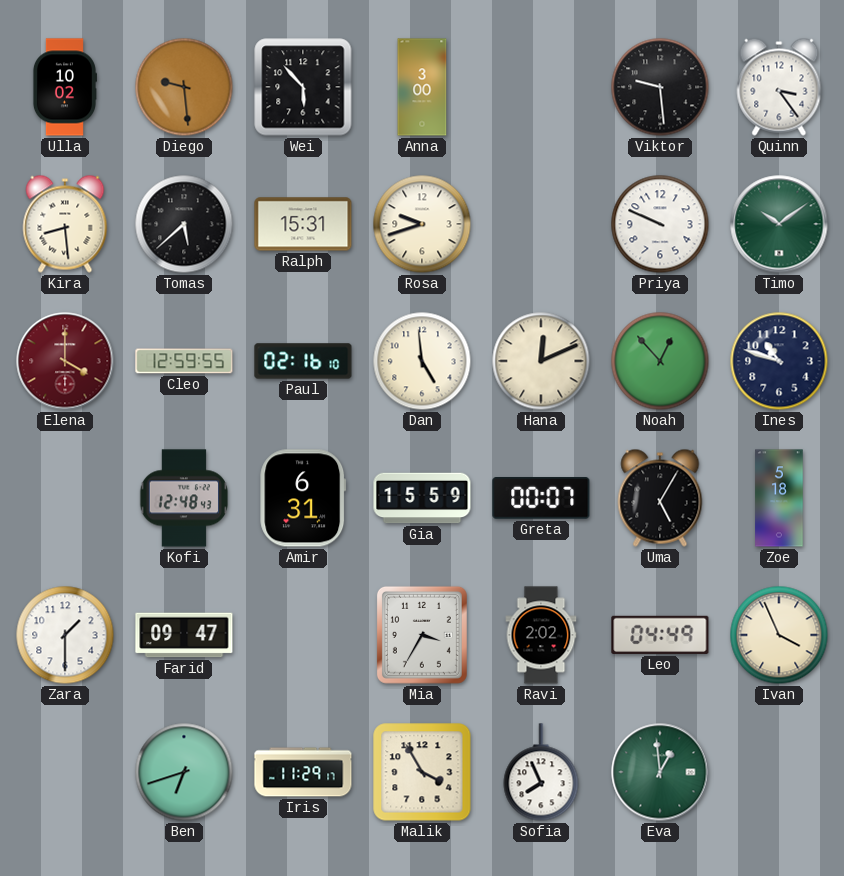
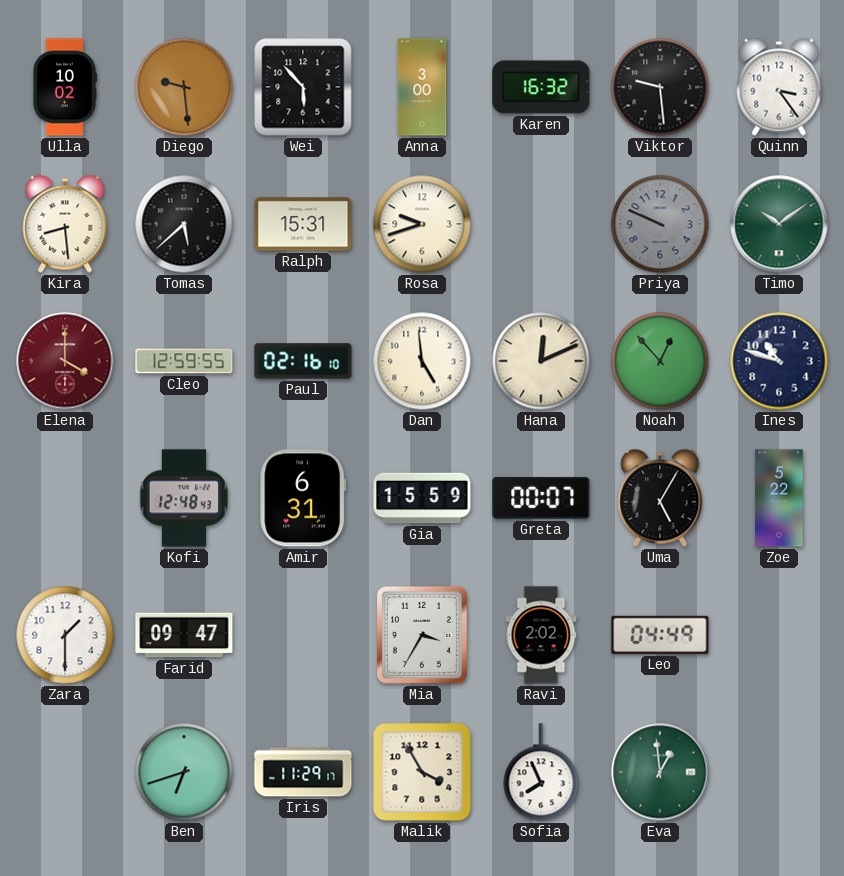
Karen: none -> 16:32 (541, 87)
Priya dial: white -> grey (660, 224)
Zoe: 5:18 -> 5:22 (779, 498)
Ivan: 3:56 -> none (779, 635)
